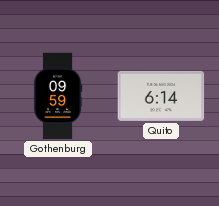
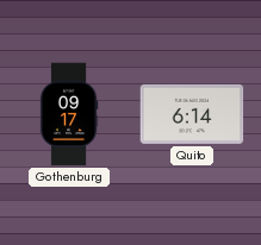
Gothenburg: 09:59 -> 09:17 (69, 114)
